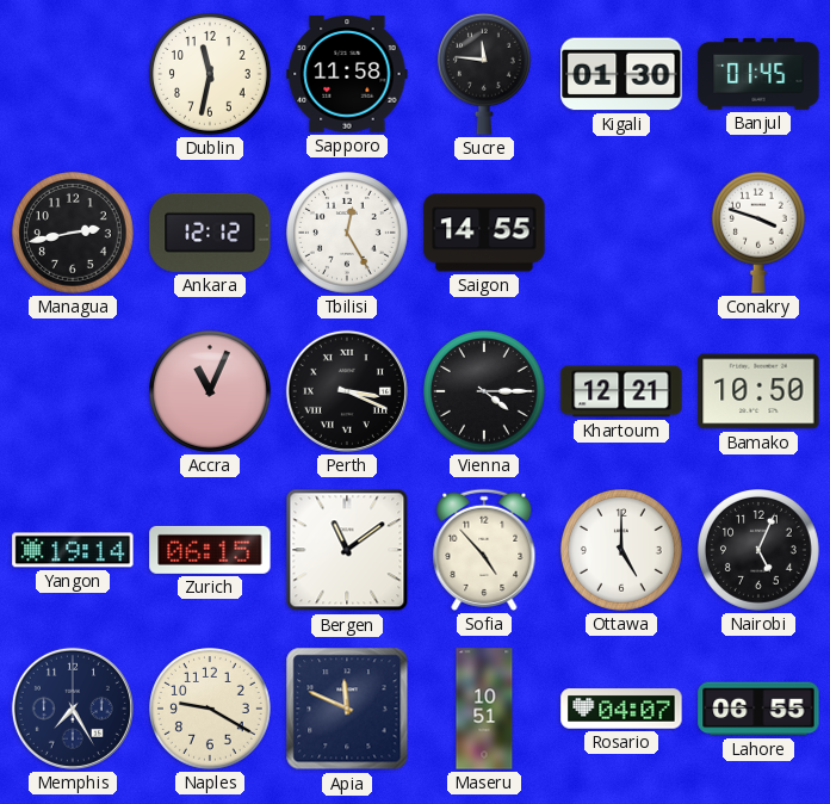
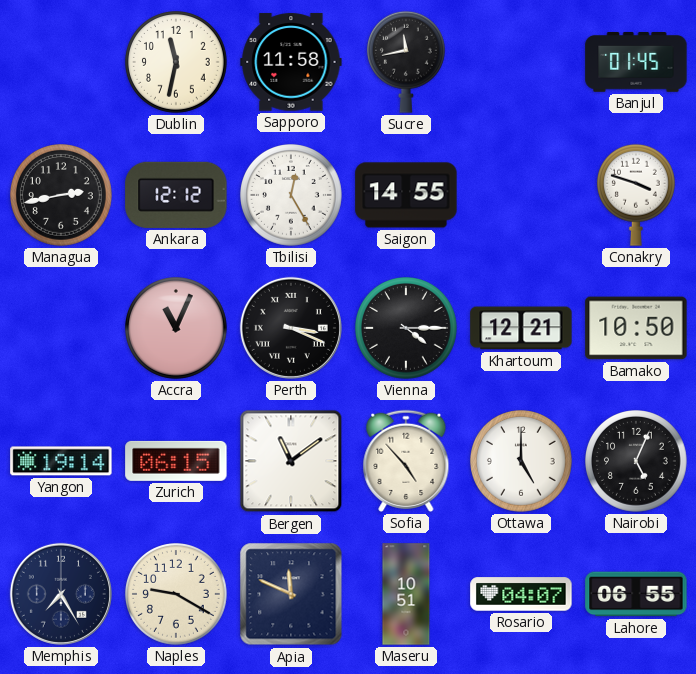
Sucre: 11:46 -> 11:43 (406, 62)
Kigali: 01:30 -> none (621, 74)
